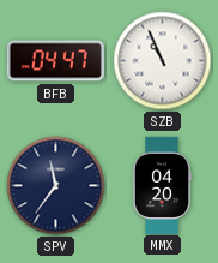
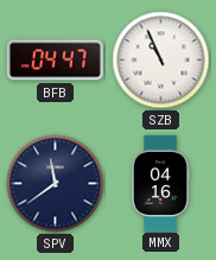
SPV: 11:36 -> 11:39 (56, 184)
MMX: 04:20 -> 04:16 (160, 183)
